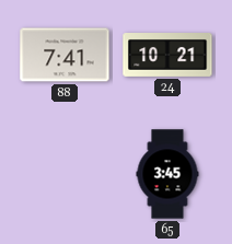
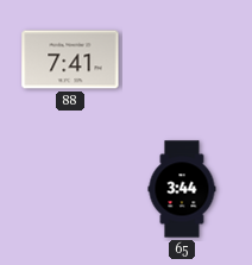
24: 10:21 -> none (167, 56)
65: 3:45 -> 3:44 (182, 189)
